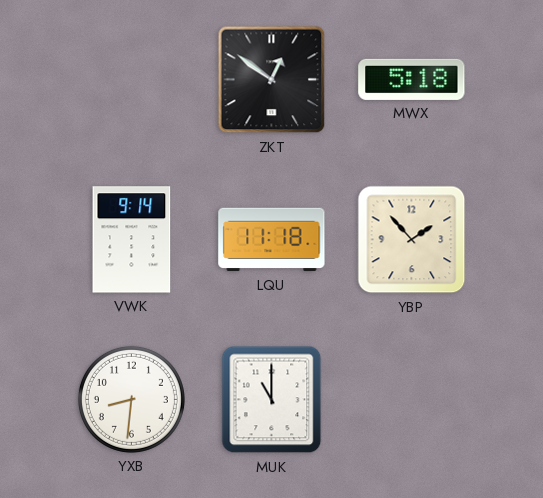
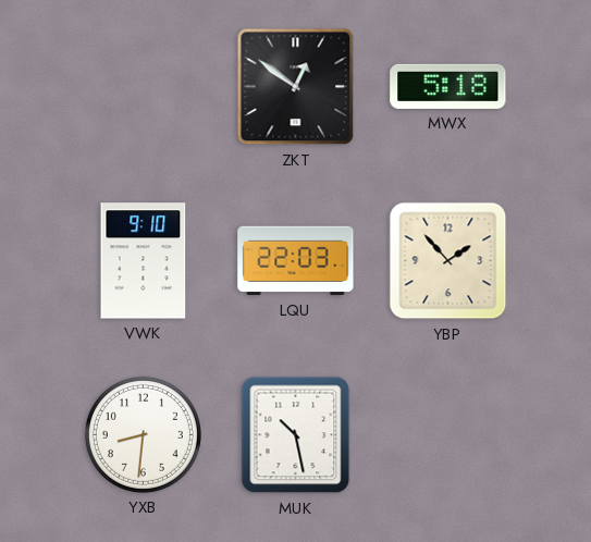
VWK: 9:14 -> 9:10 (144, 261)
LQU: 11:18 -> 22:03 (296, 261)
MUK: 11:00 -> 10:28 (296, 435)
